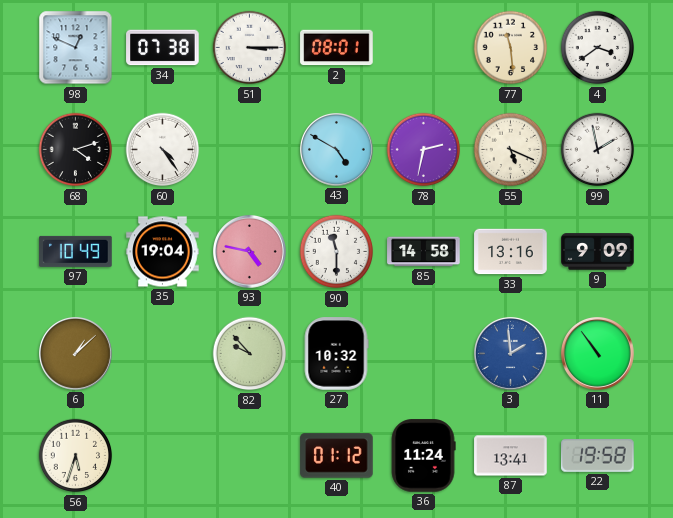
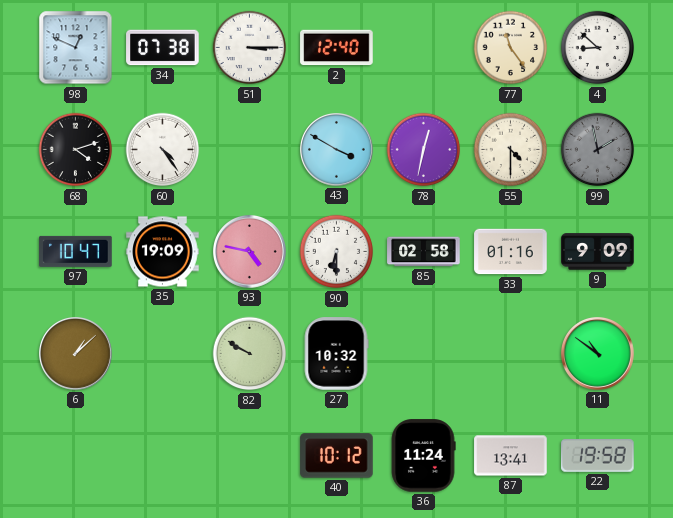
2: 08:01 -> 12:40 (337, 48)
77: 11:29 -> 11:24 (511, 48)
4: 3:39 -> 8:52 (598, 48)
43: 4:50 -> 3:50 (337, 150)
78: 2:32 -> 12:32 (424, 150)
55: 5:19 -> 4:30 (511, 150)
99 dial: white -> grey (598, 150)
97: 10:49 -> 10:47 (76, 251)
35: 19:04 -> 19:09 (163, 252)
90: 11:30 -> 6:30 (337, 252)
85: 14:58 -> 02:58 (424, 252)
33: 13:16 -> 01:16 (511, 252)
82: 9:53 -> 9:50 (250, 354)
3: 1:59 -> none (511, 354)
11: 10:54 -> 10:51 (598, 354)
56: 5:33 -> none (76, 456)
40: 01:12 -> 10:12 (337, 456)
